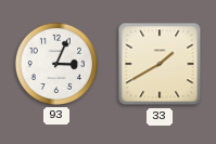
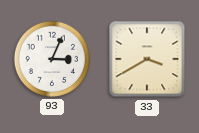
33: 1:40 -> 3:40 (147, 59)
